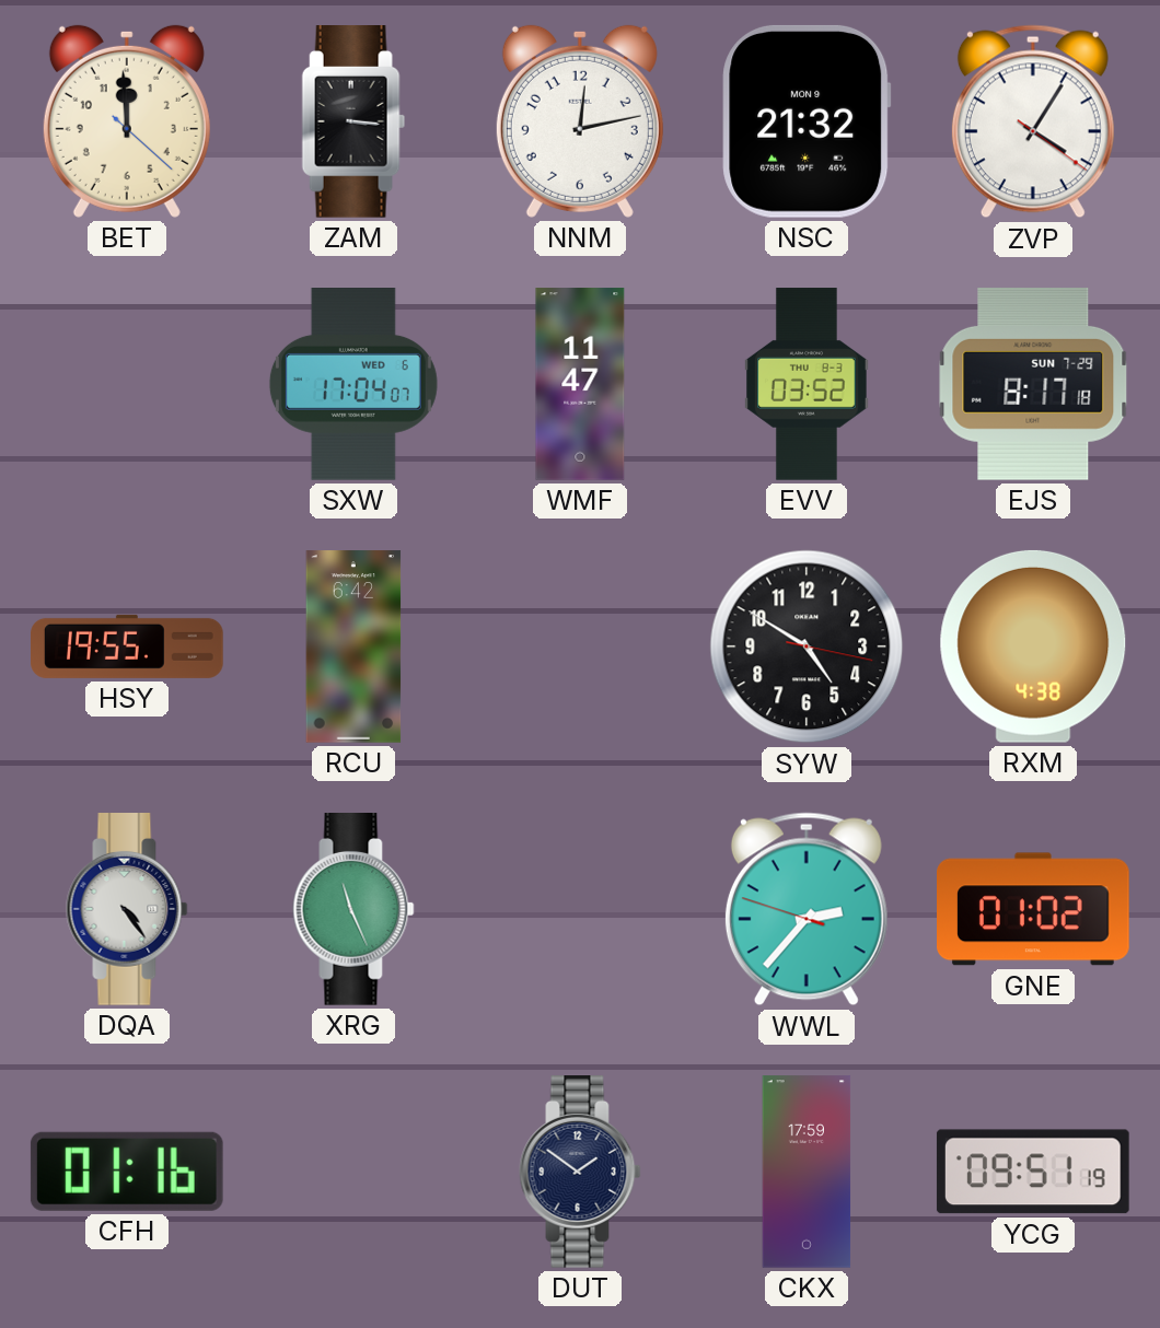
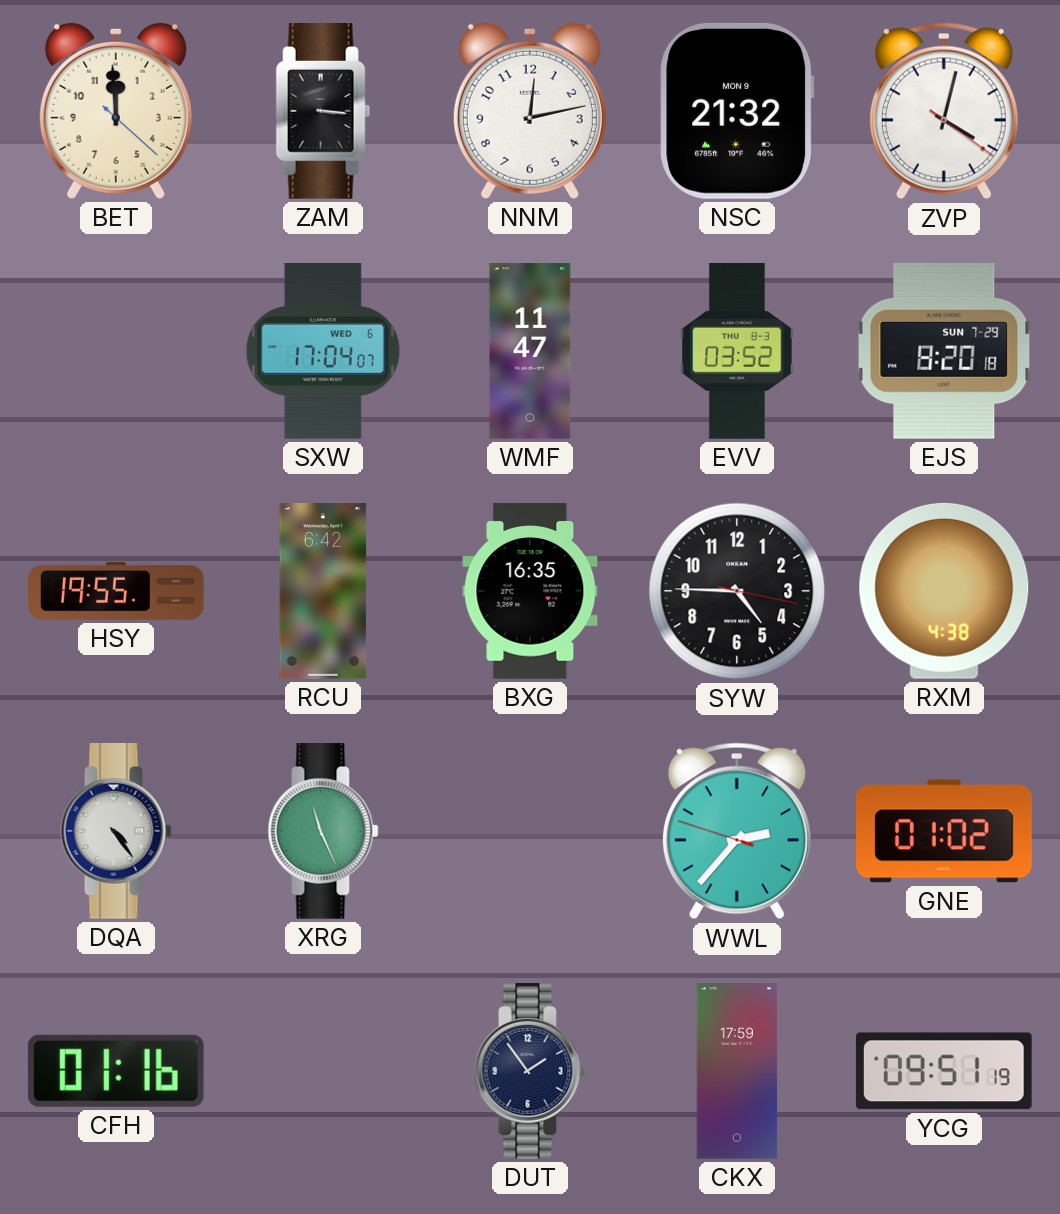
ZVP: 4:05 -> 4:02 (944, 111)
EJS: 8:17 -> 8:20 (944, 351)
BXG: none -> 16:35 (530, 591)
SYW: 4:50 -> 4:45 (737, 591)
DUT: 1:51 -> 1:54 (530, 1072)
